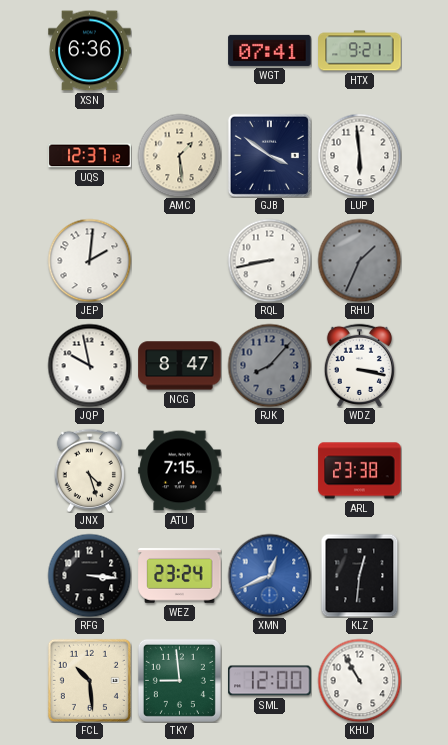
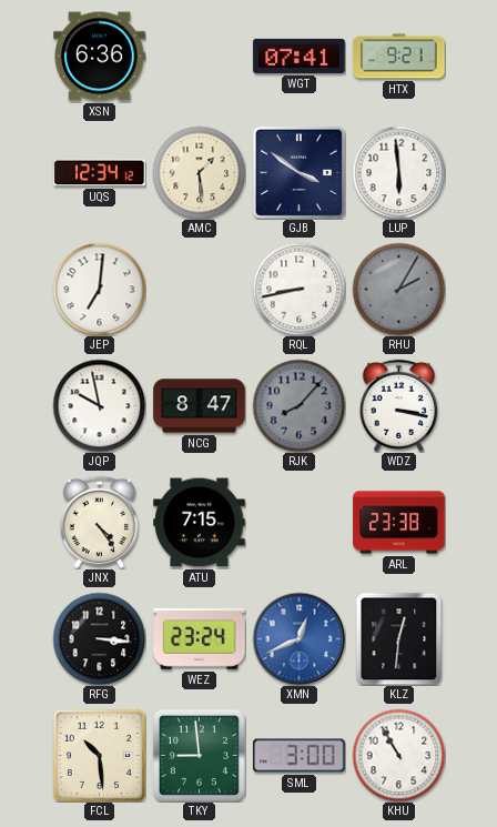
UQS: 12:37 -> 12:34 (100, 173)
JEP: 2:01 -> 7:01 (99, 289)
RHU: 1:34 -> 2:05 (398, 289)
JNX: 4:27 -> 4:24 (99, 522)
SML: 12:00 -> 3:00 (300, 756)
